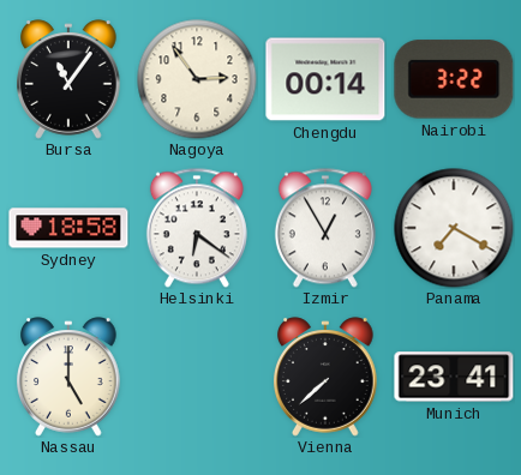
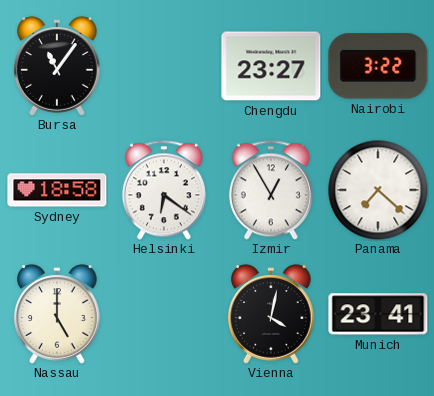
Nagoya: 2:54 -> none (197, 79)
Chengdu: 00:14 -> 23:27 (271, 66)
Panama: 7:20 -> 7:22 (378, 190)
Vienna: 7:38 -> 4:02 (271, 314)
